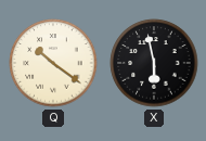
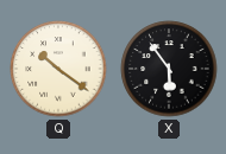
X: 5:58 -> 5:54 (169, 69)
